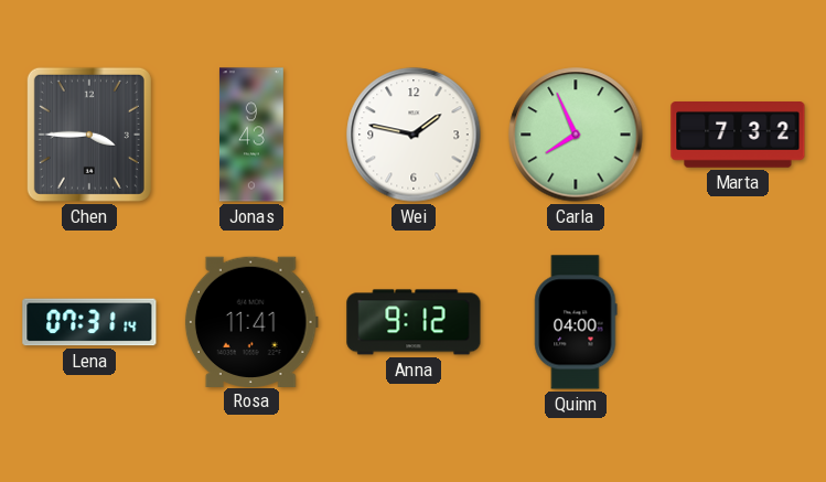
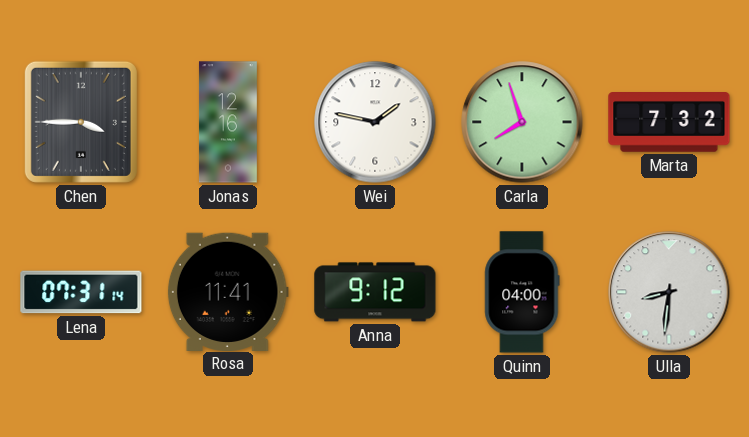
Jonas: 9:43 -> 12:16 (228, 122)
Carla: 7:56 -> 7:57 (522, 122)
Ulla: none -> 8:31 (669, 292)
